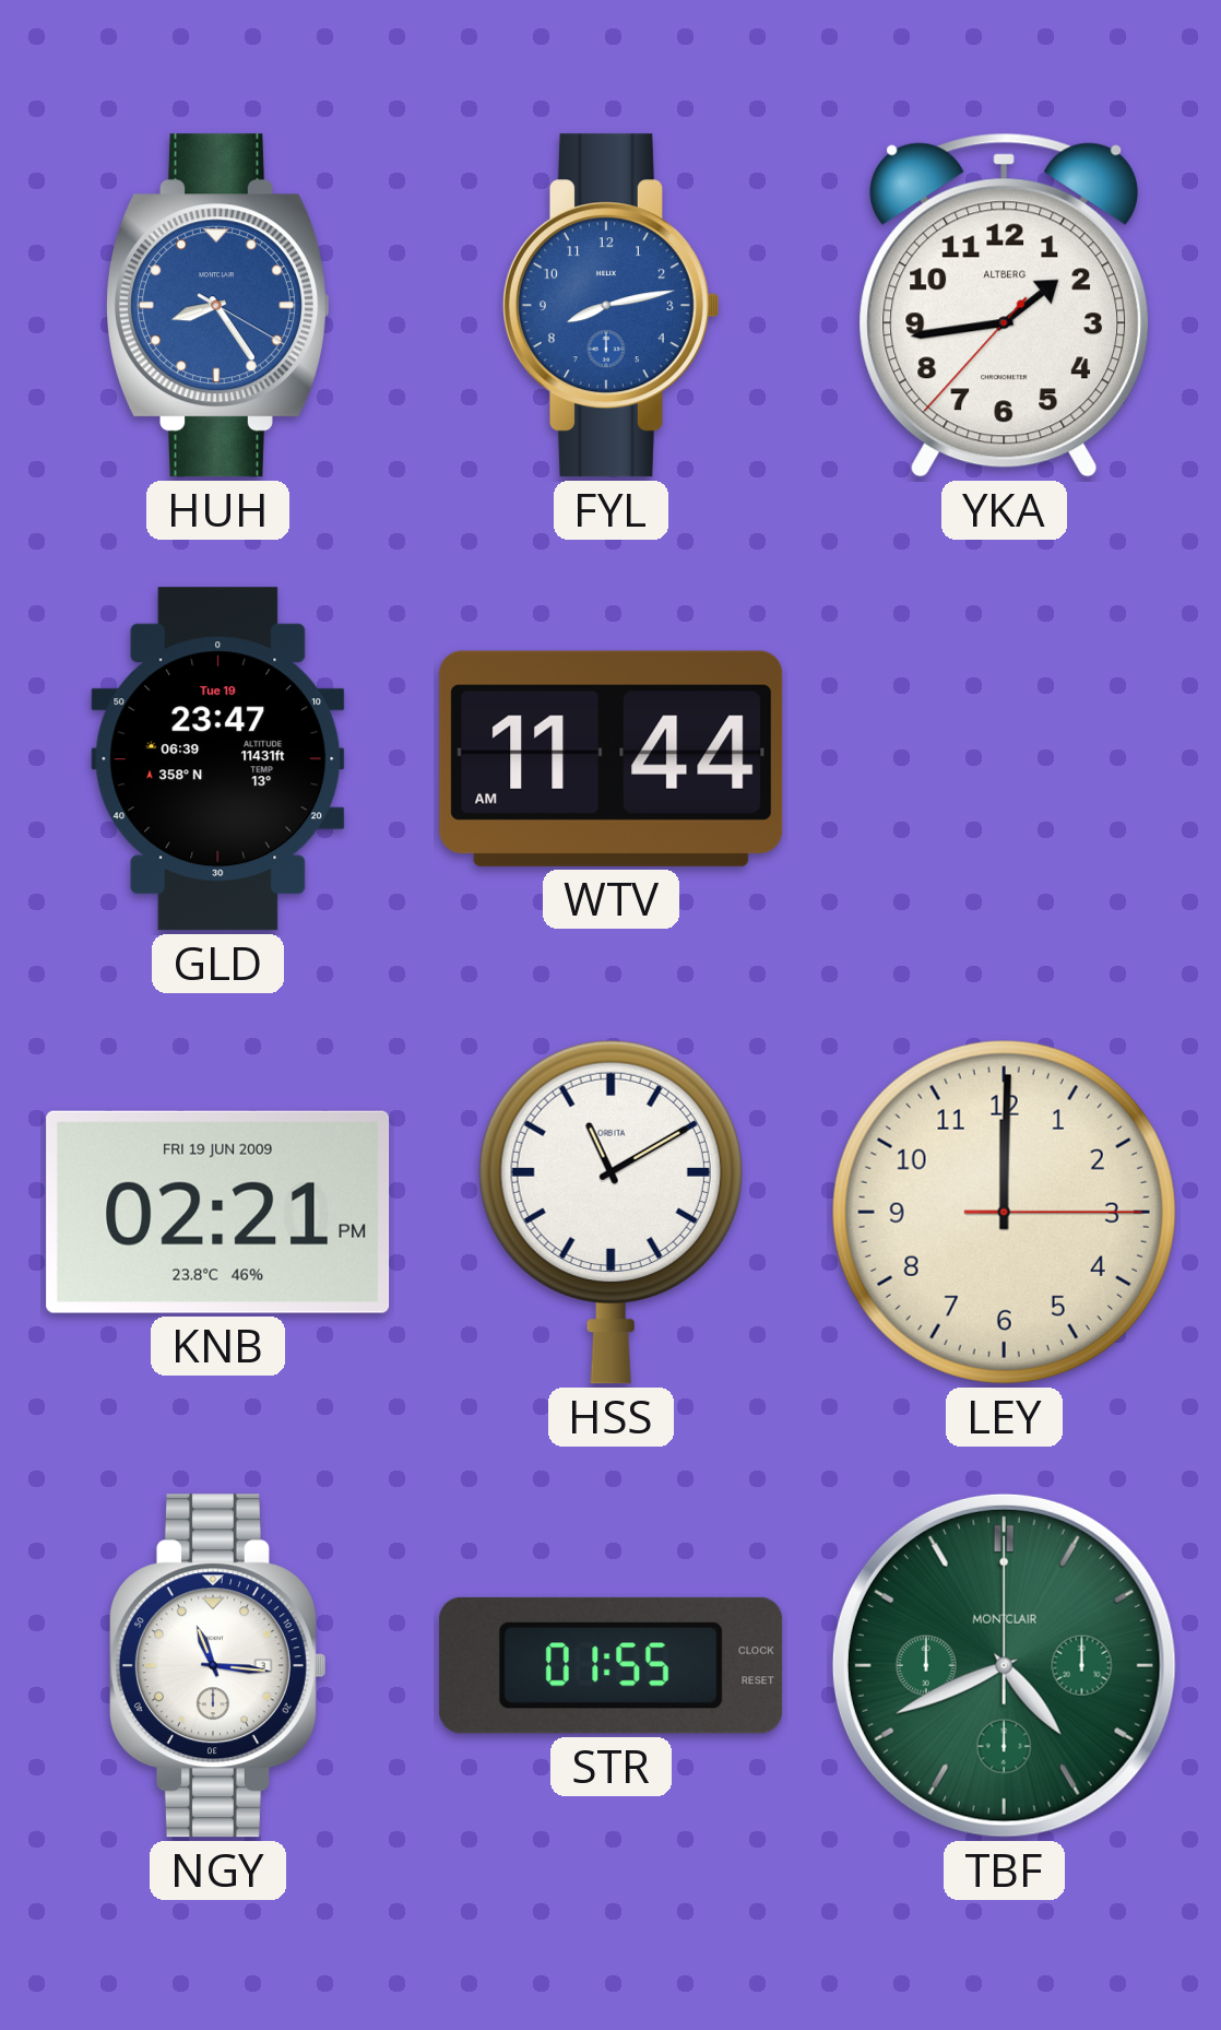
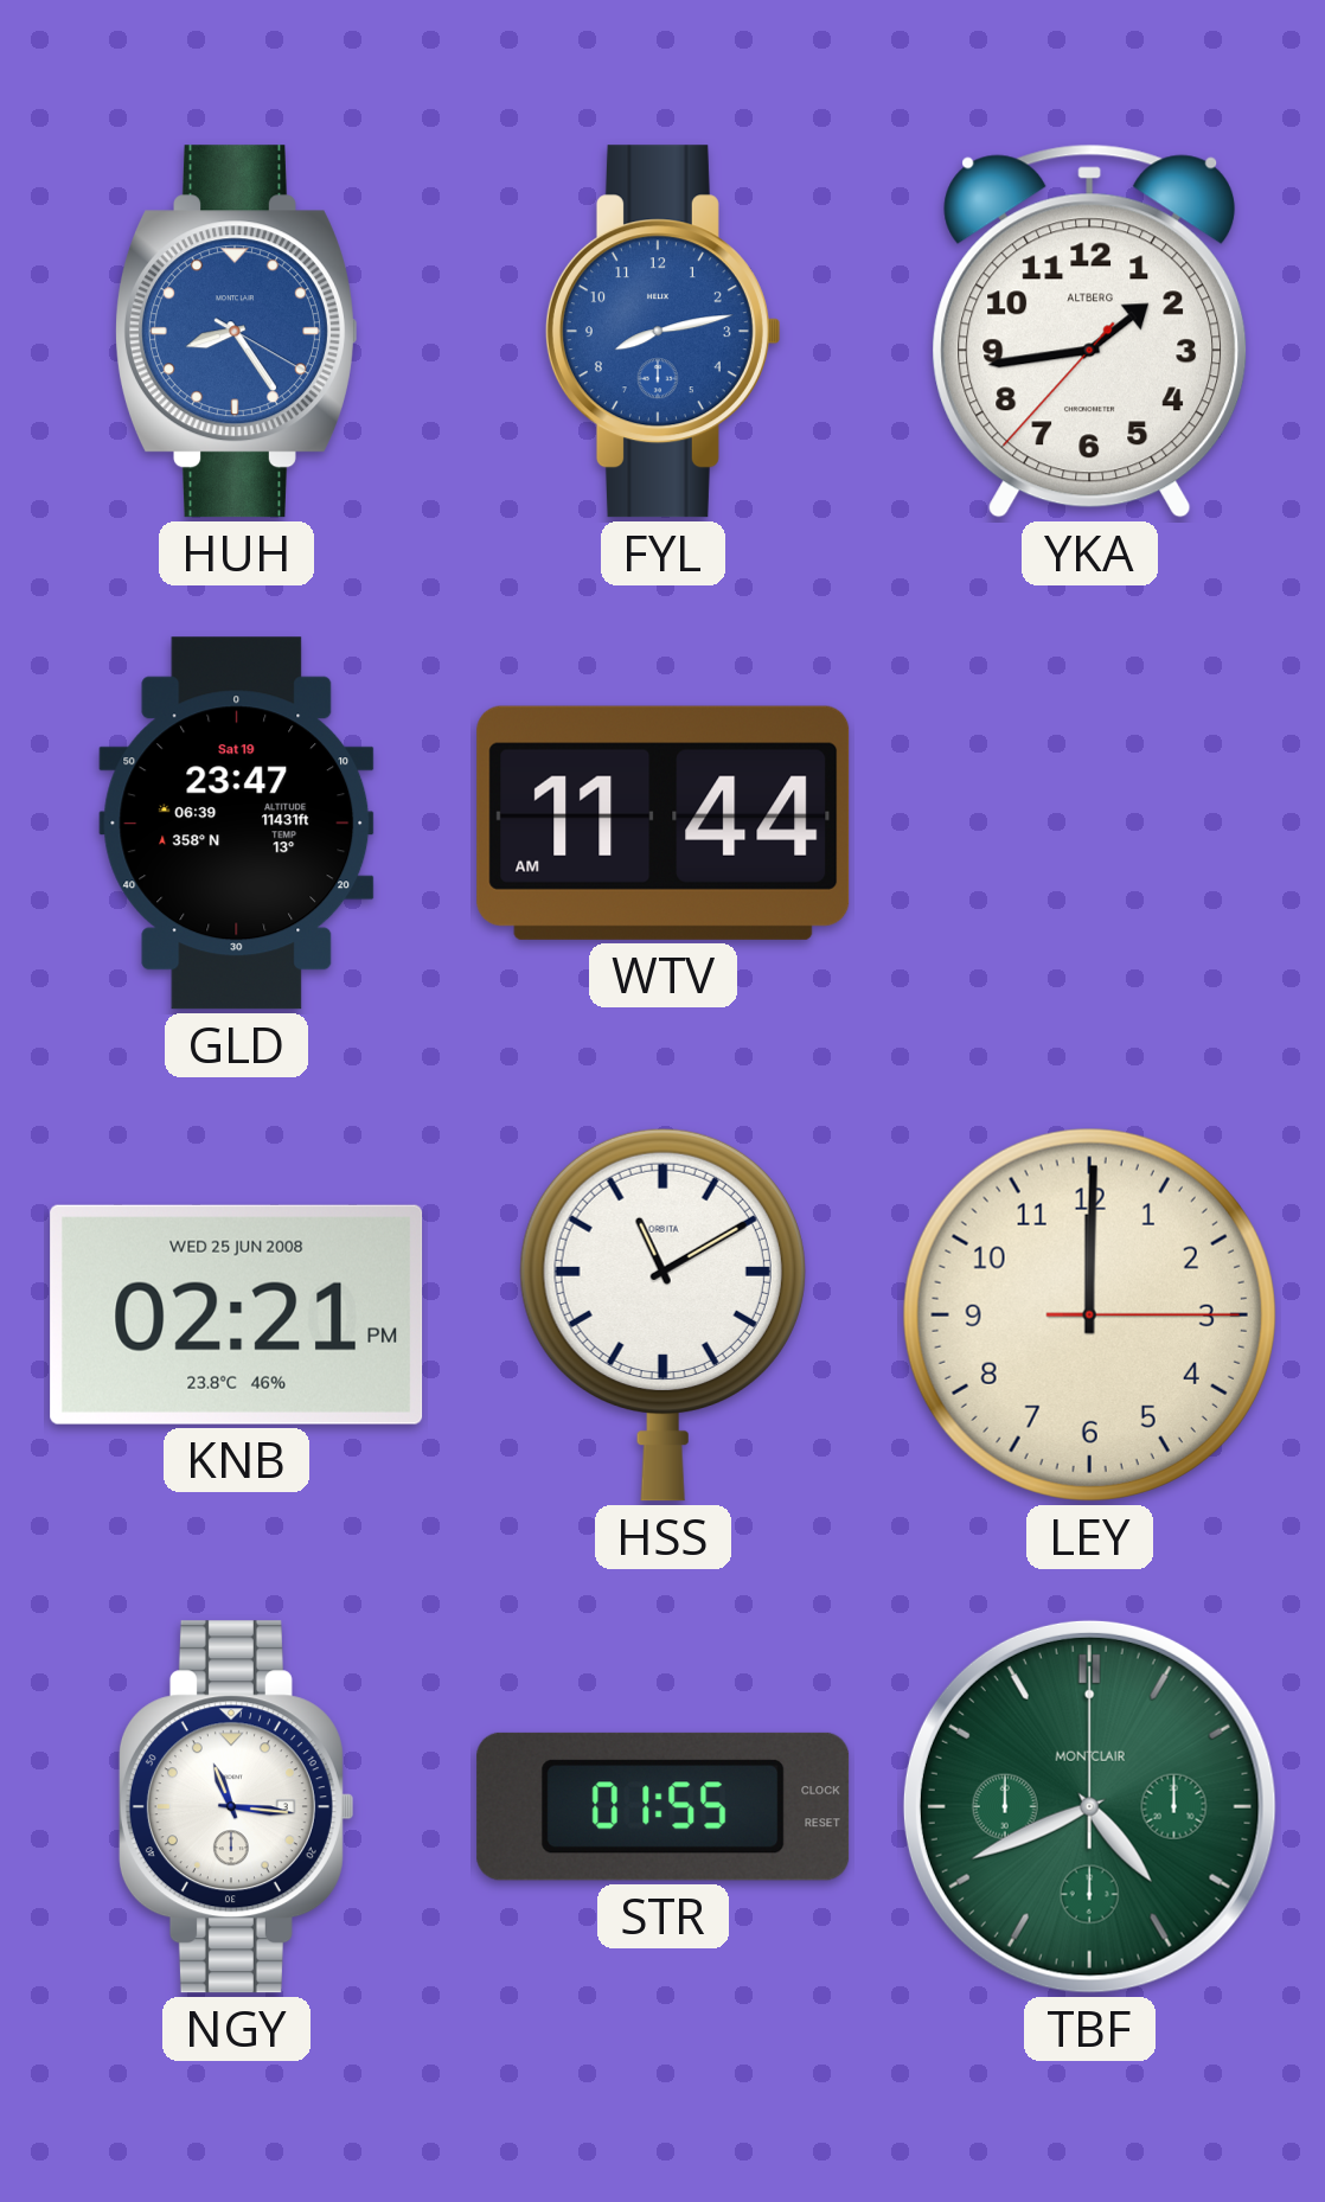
GLD date: Tue 19 -> Sat 19 (237, 824)
KNB date: FRI 19 JUN 2009 -> WED 25 JUN 2008 (237, 1314)
